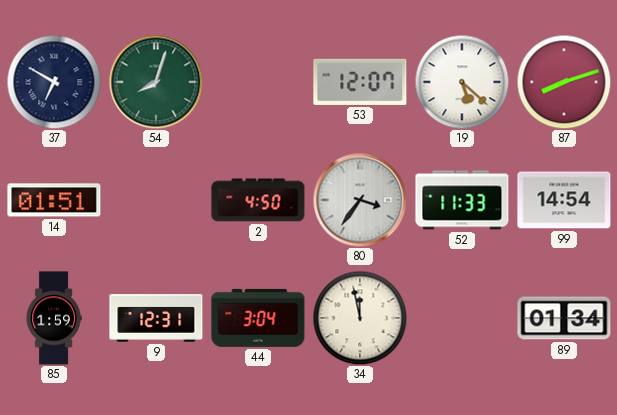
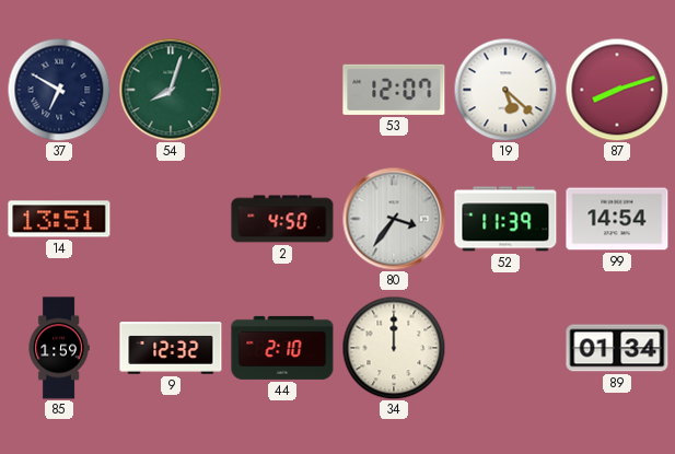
14: 01:51 -> 13:51 (59, 219)
52: 11:33 -> 11:39 (505, 219)
9: 12:31 -> 12:32 (171, 348)
44: 3:04 -> 2:10 (282, 348)
34: 11:58 -> 12:00 (394, 348)
